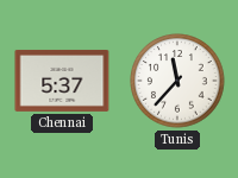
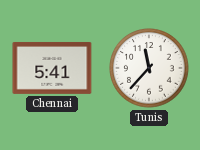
Chennai: 5:37 -> 5:41 (52, 68)
